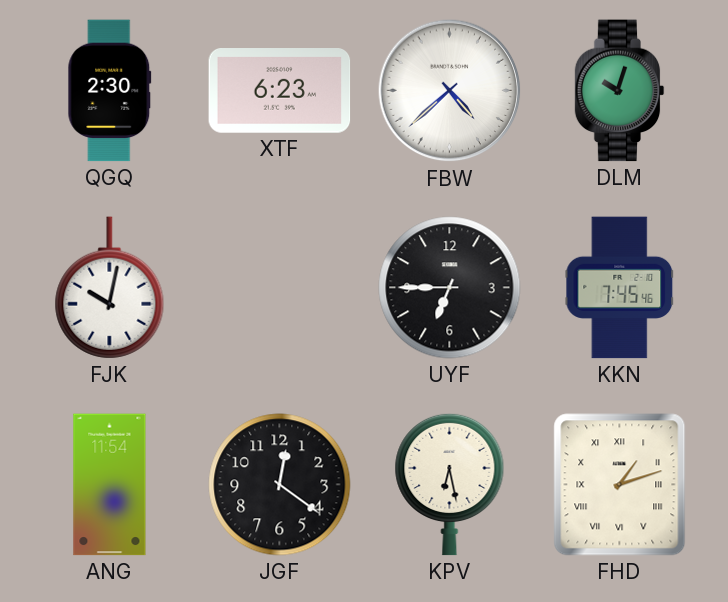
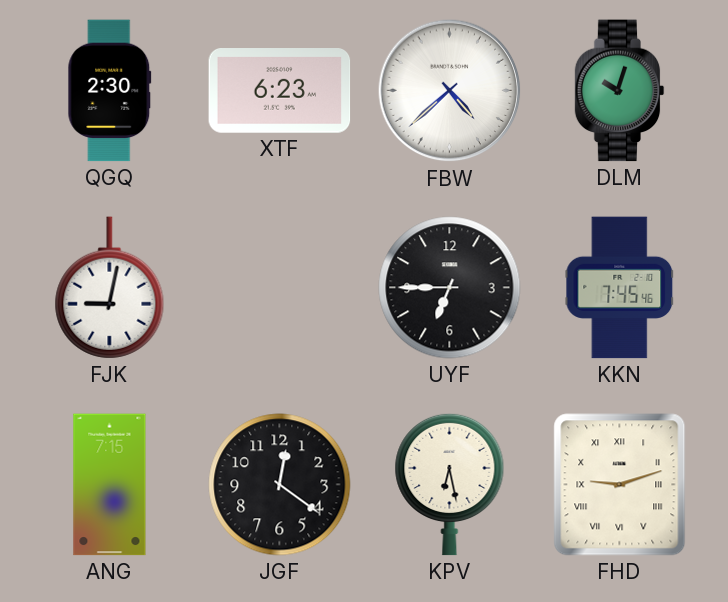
FJK: 10:02 -> 9:02 (110, 288)
ANG: 11:54 -> 7:15 (110, 485)
FHD: 1:12 -> 9:12 (620, 485)
